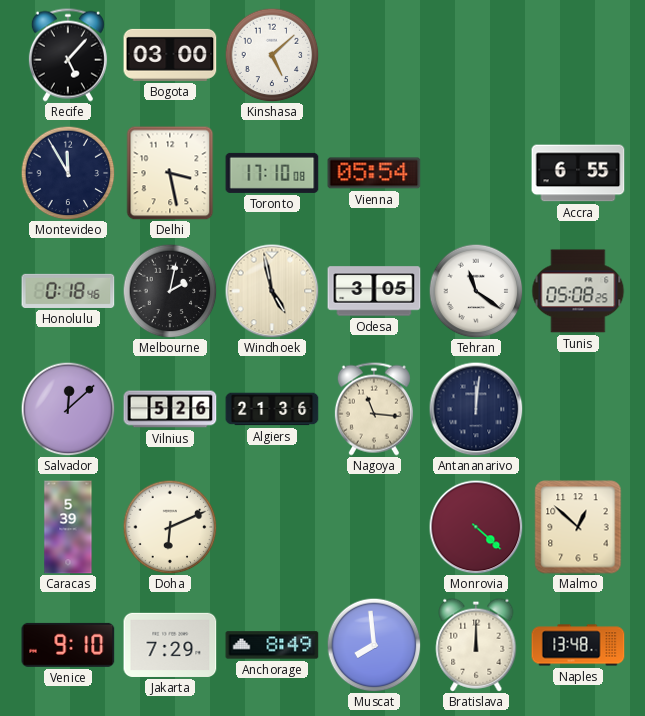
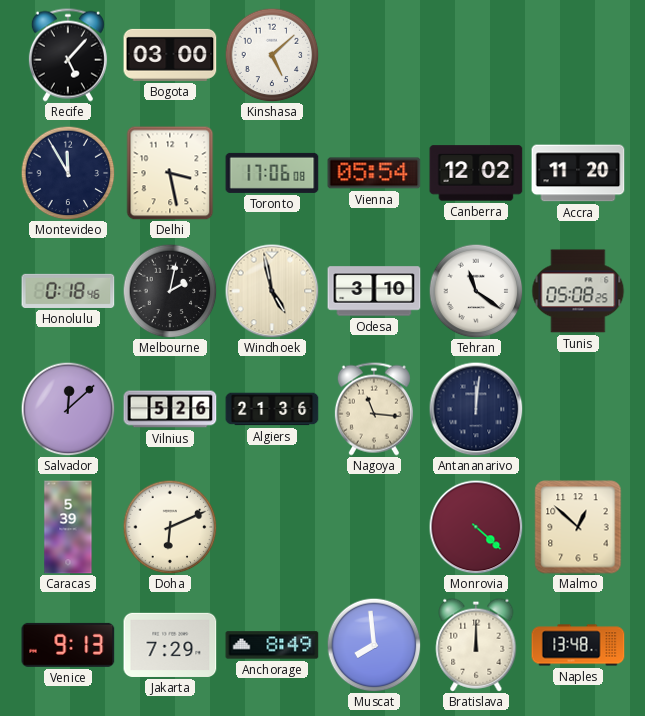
Toronto: 17:10 -> 17:06 (272, 173)
Canberra: none -> 12:02 (476, 173)
Accra: 6:55 -> 11:20 (578, 173)
Odesa: 3:05 -> 3:10 (374, 291)
Venice: 9:10 -> 9:13 (68, 645)
